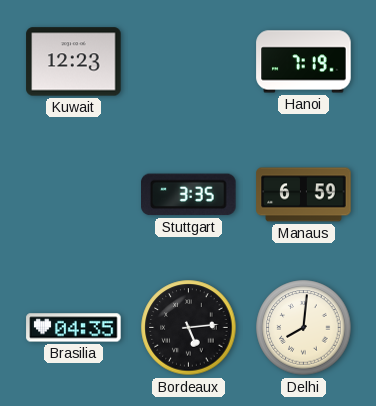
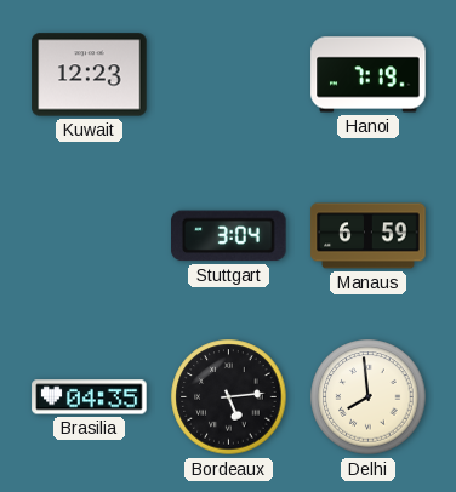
Stuttgart: 3:35 -> 3:04 (229, 236)
Delhi: 8:01 -> 7:59 (369, 397)
